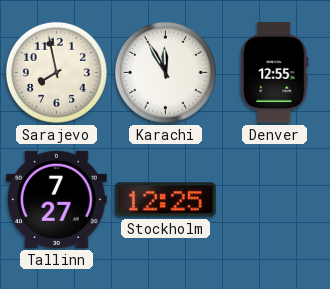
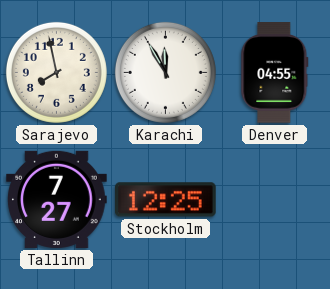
Denver: 12:55 -> 04:55 (275, 73)
